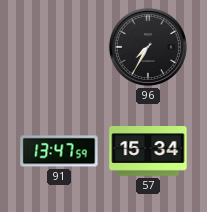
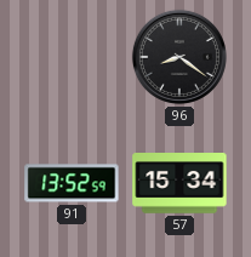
96: 7:35 -> 8:21 (179, 57)
91: 13:47 -> 13:52 (72, 183)
